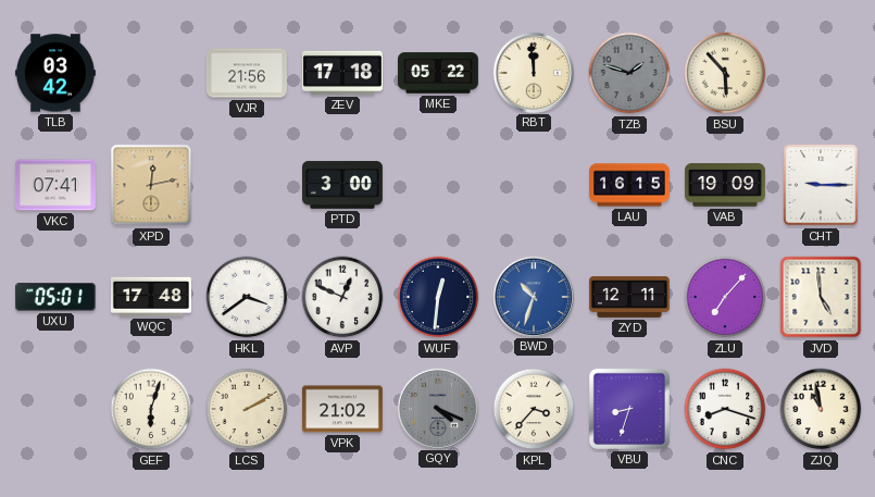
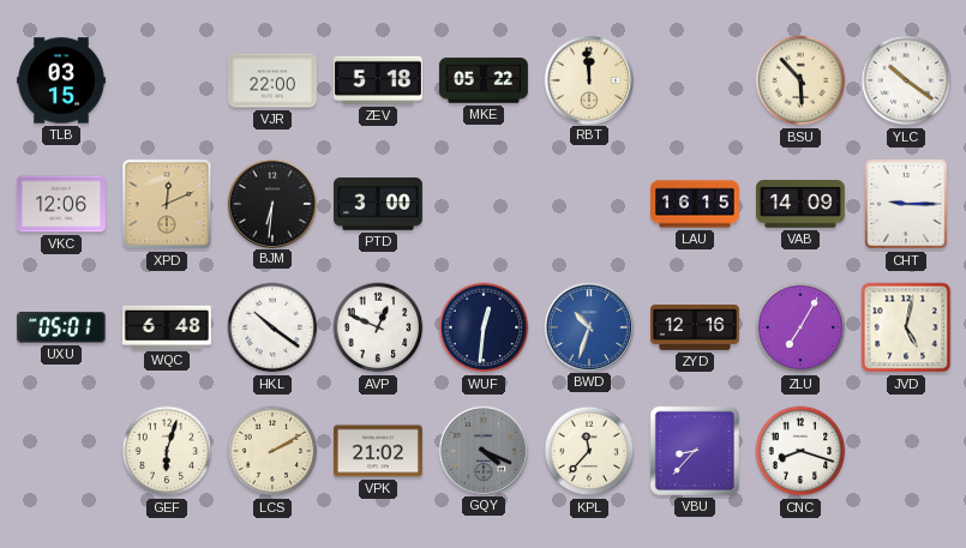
TLB: 03:42 -> 03:15 (61, 80)
VJR: 21:56 -> 22:00 (272, 80)
ZEV: 17:18 -> 5:18 (378, 80)
TZB: 1:48 -> none (629, 73)
YLC: none -> 10:21 (906, 80)
VKC: 07:41 -> 12:06 (61, 204)
XPD: 12:13 -> 12:11 (167, 204)
BJM: none -> 6:31 (271, 203)
VAB: 19:09 -> 14:09 (800, 204)
WQC: 17:48 -> 6:48 (167, 327)
HKL: 3:39 -> 10:21 (272, 327)
ZYD: 12:11 -> 12:16 (696, 329)
ZLU: 7:07 -> 7:05 (800, 327)
JVD: 4:59 -> 5:02 (906, 327)
KPL: 3:37 -> 11:37 (589, 451)
VBU: 8:33 -> 8:37 (695, 451)
ZJQ: 10:58 -> none (821, 409)
